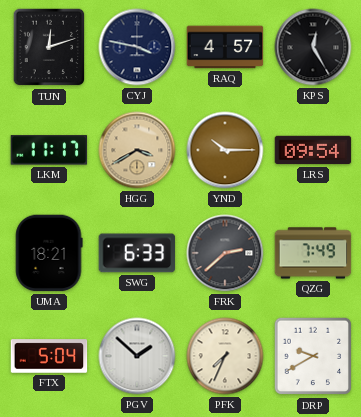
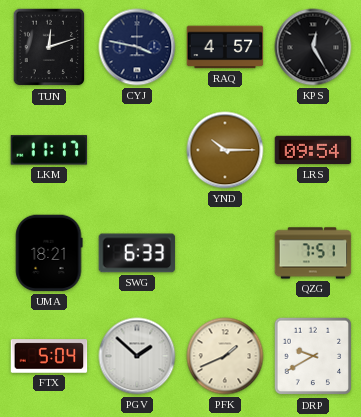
HGG: 3:40 -> none (137, 150)
FRK: 2:38 -> none (225, 253)
QZG: 7:49 -> 7:51 (313, 253)
PFK: 7:34 -> 1:41 (225, 356)
